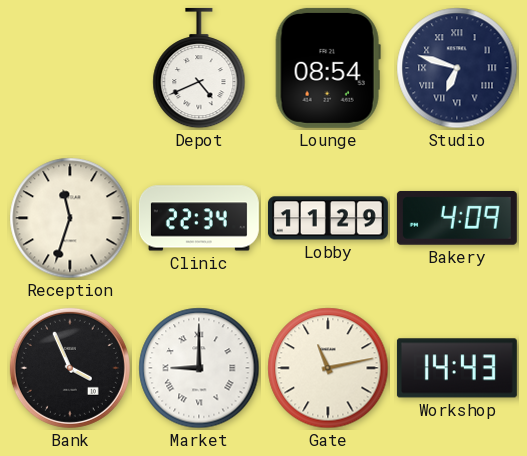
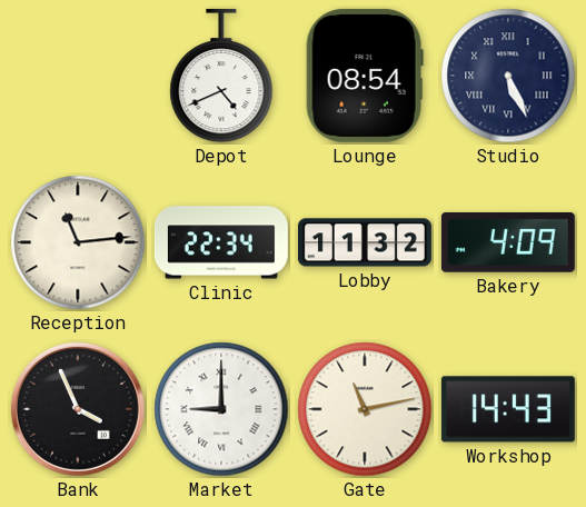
Studio: 6:48 -> 5:26 (508, 76)
Reception: 11:33 -> 11:14 (78, 242)
Lobby: 11:29 -> 11:32 (365, 242)
